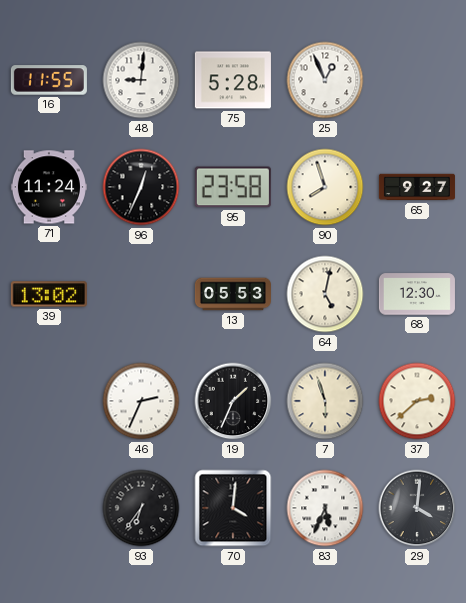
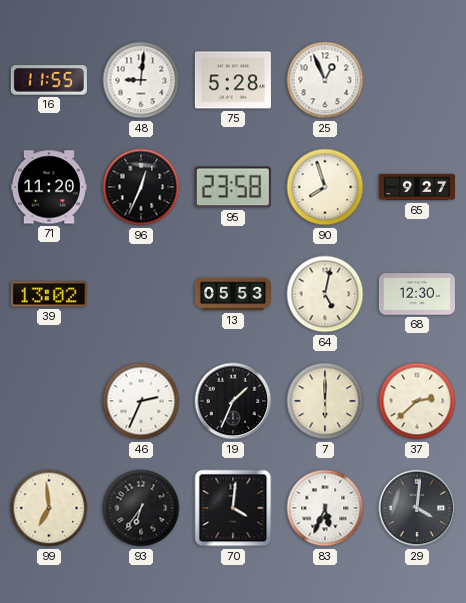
71: 11:24 -> 11:20 (49, 187)
7: 5:57 -> 6:00 (325, 401)
99: none -> 6:59 (49, 508)
